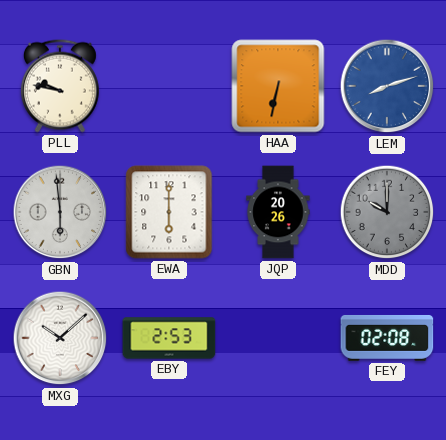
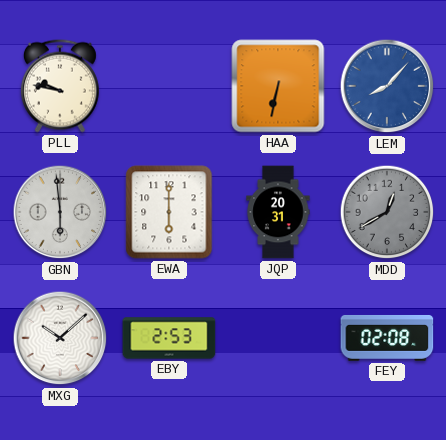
LEM: 8:12 -> 8:07 (387, 86)
JQP: 20:26 -> 20:31 (278, 212)
MDD: 10:00 -> 12:40 (387, 212)
